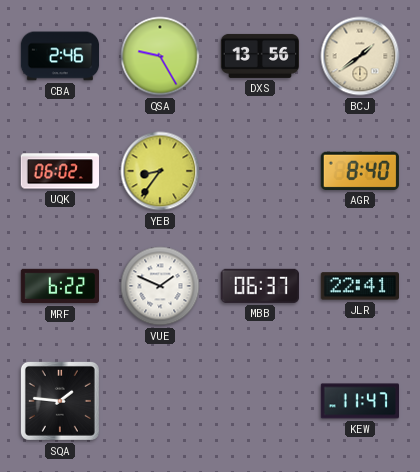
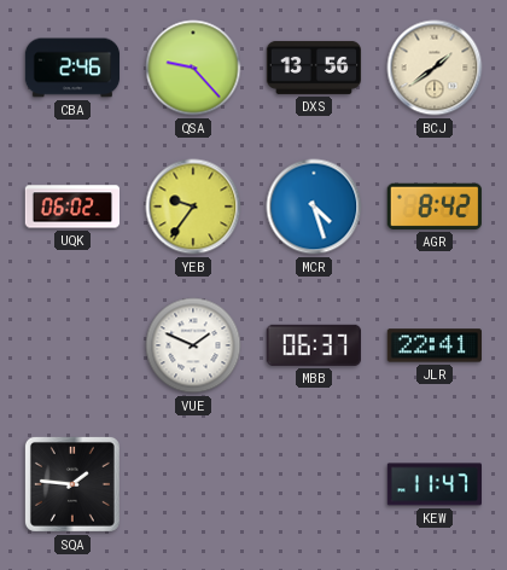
QSA: 9:25 -> 9:23 (193, 68)
YEB: 8:36 -> 9:36 (193, 207)
MCR: none -> 4:27 (314, 207)
AGR: 8:40 -> 8:42 (435, 207)
MRF: 6:22 -> none (59, 286)
